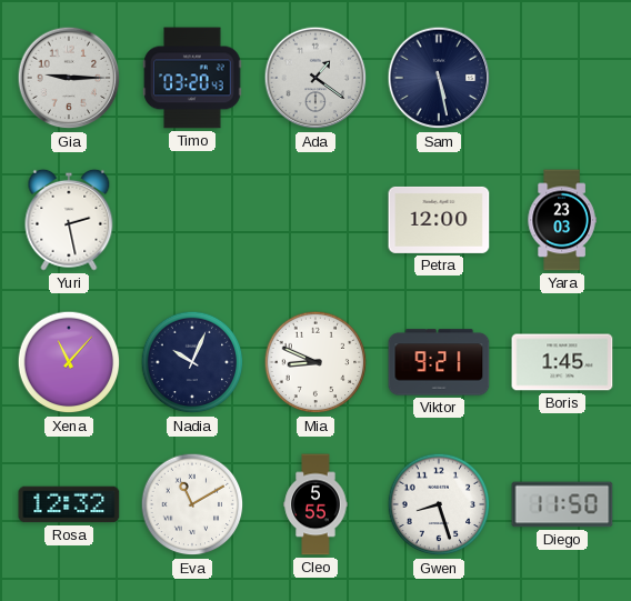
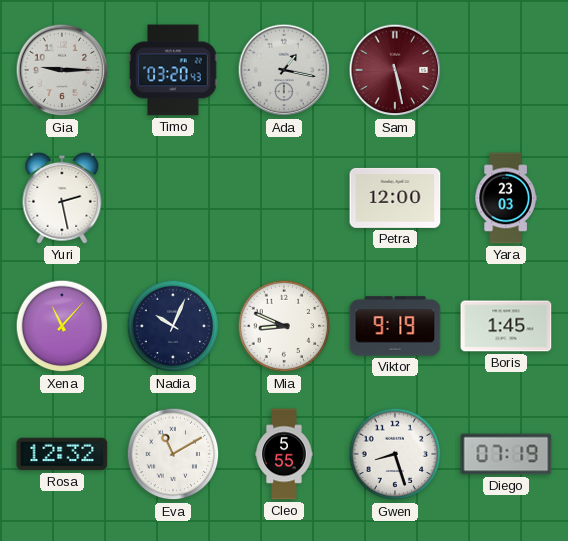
Ada: 1:21 -> 1:17 (284, 70)
Sam dial: navy -> burgundy (395, 70)
Viktor: 9:21 -> 9:19 (395, 326)
Diego: 11:50 -> 07:19 (506, 454)
